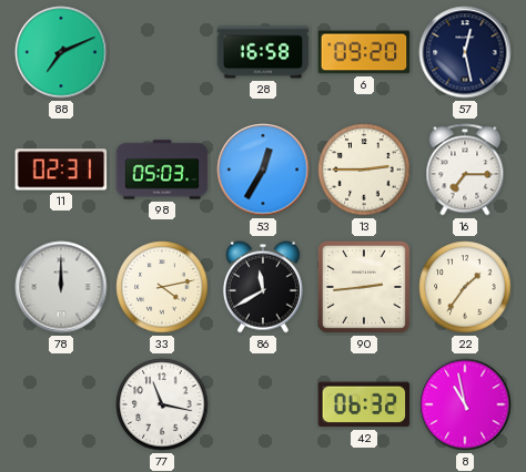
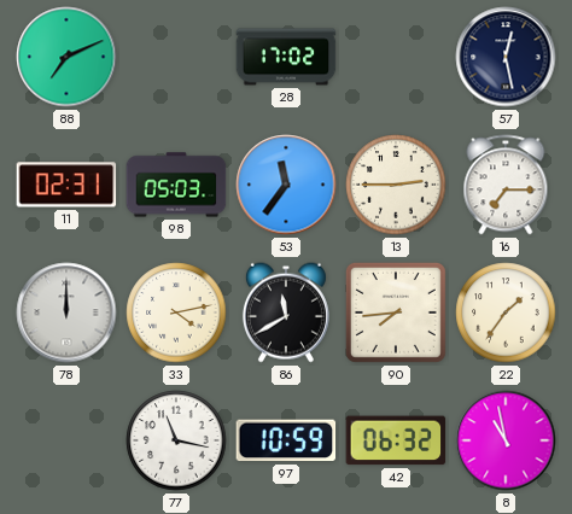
28: 16:58 -> 17:02 (286, 57)
6: 09:20 -> none (364, 52)
53: 12:35 -> 11:36 (286, 185)
90: 2:44 -> 7:44 (396, 313)
97: none -> 10:59 (286, 440)
